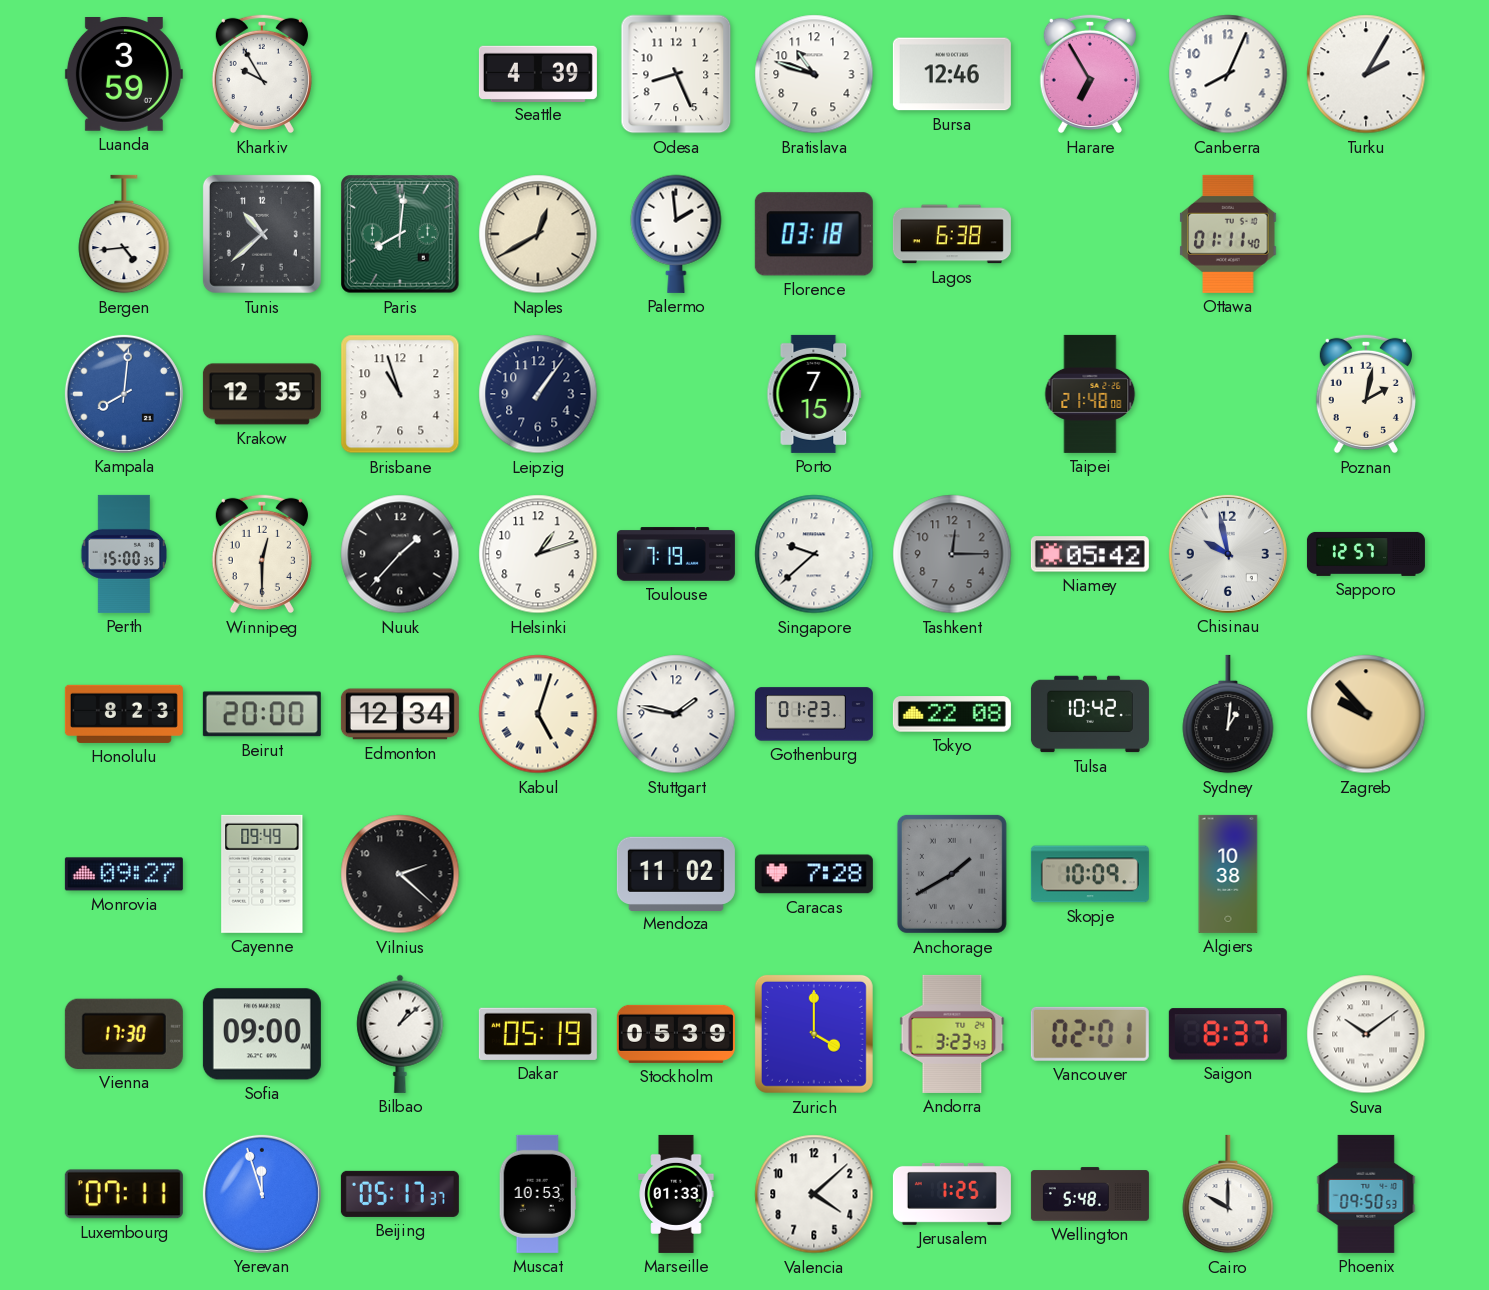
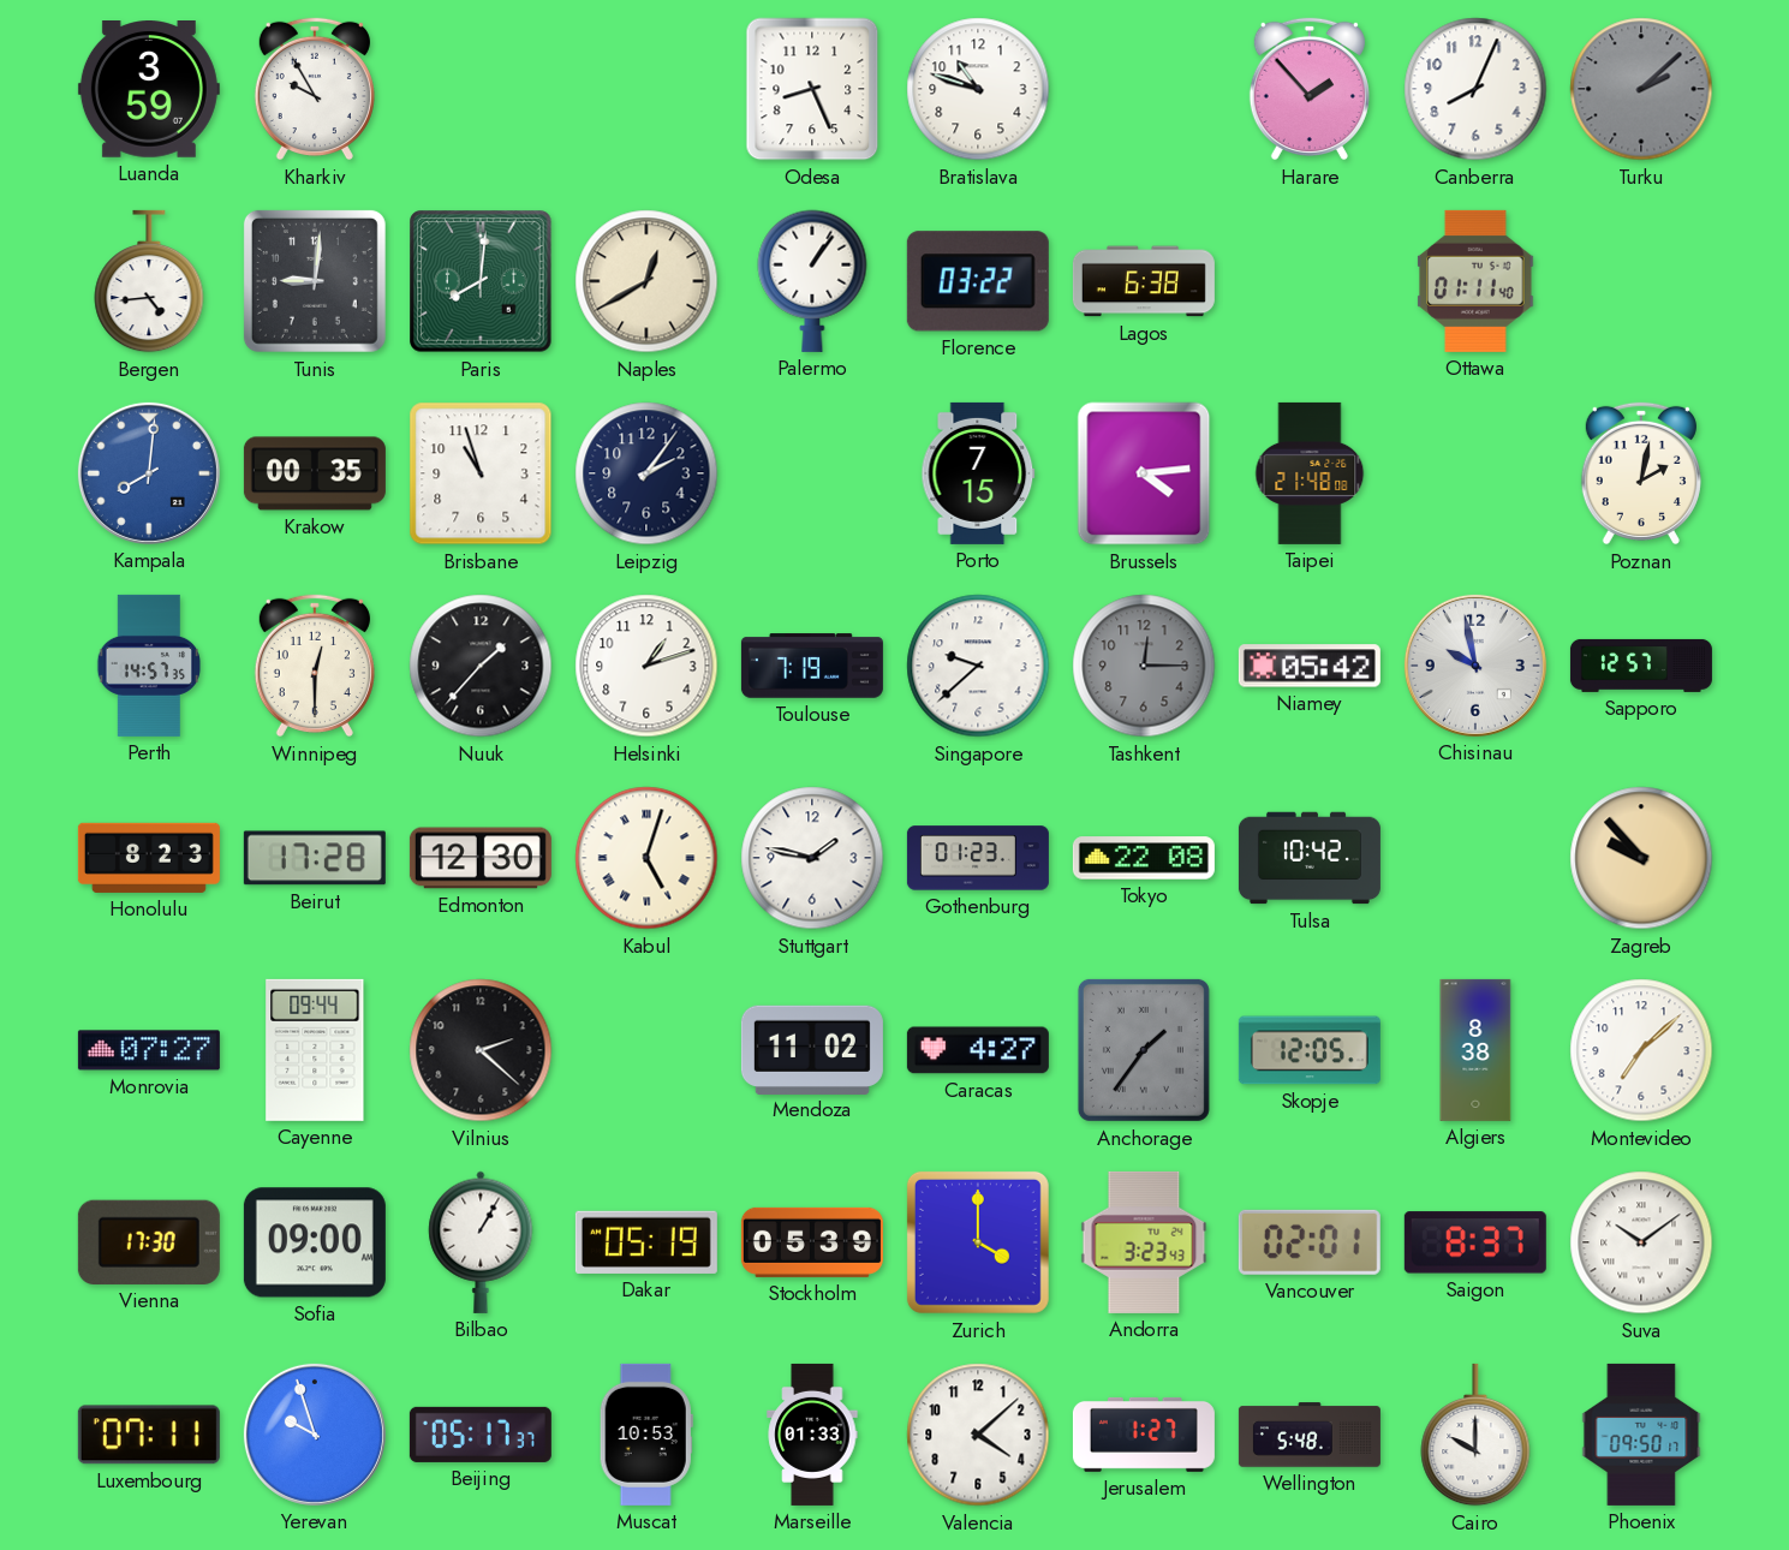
Seattle: 4:39 -> none (538, 73)
Bursa: 12:46 -> none (952, 74)
Harare: 6:55 -> 1:53 (1310, 89)
Turku: 2:05 -> 2:08 (1641, 89)
Turku dial: white -> grey (1641, 89)
Tunis: 10:38 -> 9:01 (315, 281)
Palermo: 1:59 -> 1:06 (812, 281)
Florence: 03:18 -> 03:22 (978, 281)
Krakow: 12:35 -> 00:35 (315, 473)
Leipzig: 1:06 -> 2:06 (646, 473)
Brussels: none -> 4:14 (1144, 473)
Perth: 15:00 -> 14:57 (149, 666)
Beirut: 20:00 -> 17:28 (315, 858)
Edmonton: 12:34 -> 12:30 (481, 858)
Sydney: 1:01 -> none (1228, 714)
Monrovia: 09:27 -> 07:27 (149, 1050)
Cayenne: 09:49 -> 09:44 (315, 1050)
Caracas: 7:28 -> 4:27 (978, 1050)
Anchorage: 1:40 -> 1:36 (1144, 1050)
Skopje: 10:09 -> 12:05 (1310, 1050)
Algiers: 10:38 -> 8:38 (1475, 1050)
Montevideo: none -> 7:08 (1641, 1050)
Bilbao: 1:08 -> 1:05 (481, 1242)
Yerevan: 11:57 -> 9:57 (315, 1435)
Jerusalem: 1:25 -> 1:27 (1144, 1435)
Phoenix: 09:50:53 -> 09:50:17 (1641, 1435)
